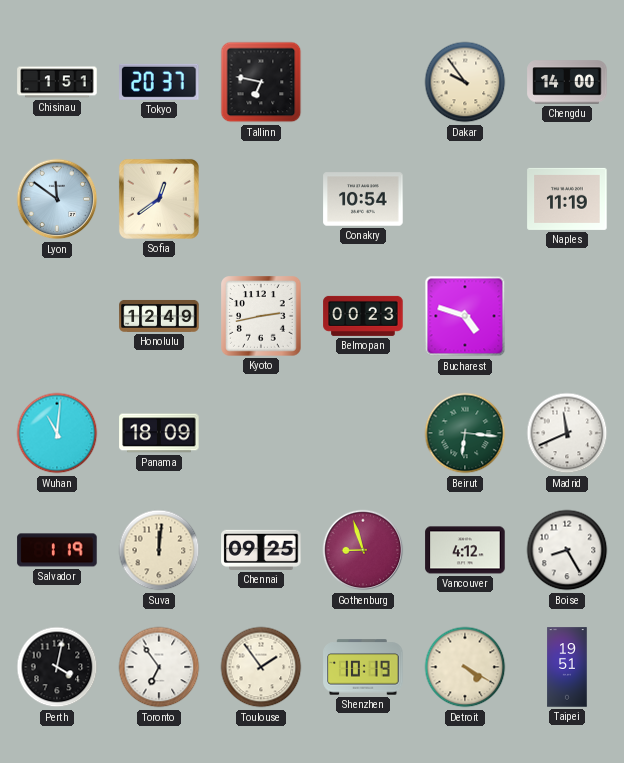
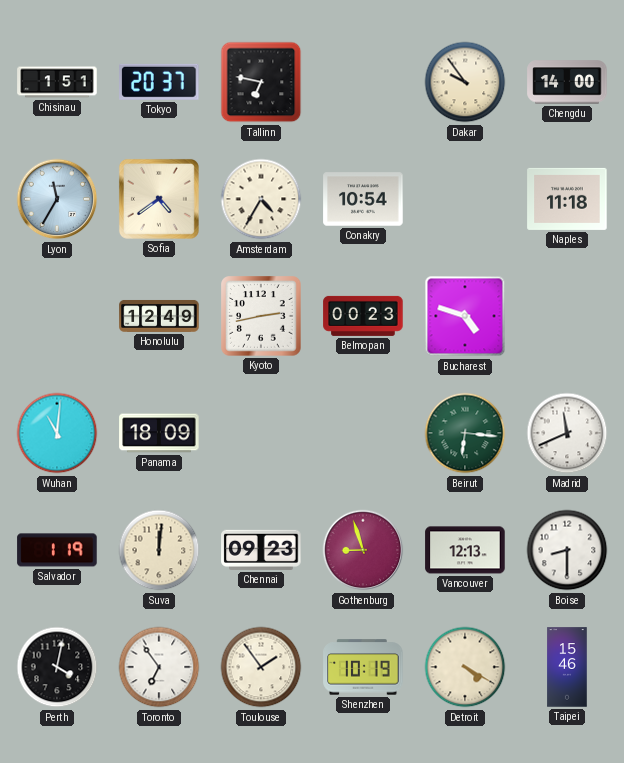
Lyon: 11:51 -> 11:35 (57, 199)
Sofia: 12:39 -> 4:39 (159, 199)
Amsterdam: none -> 4:35 (261, 199)
Naples: 11:19 -> 11:18 (567, 199)
Chennai: 09:25 -> 09:23 (261, 550)
Vancouver: 4:12 -> 12:13 (465, 550)
Boise: 8:25 -> 8:30 (567, 550)
Taipei: 19:51 -> 15:46 (567, 667)
